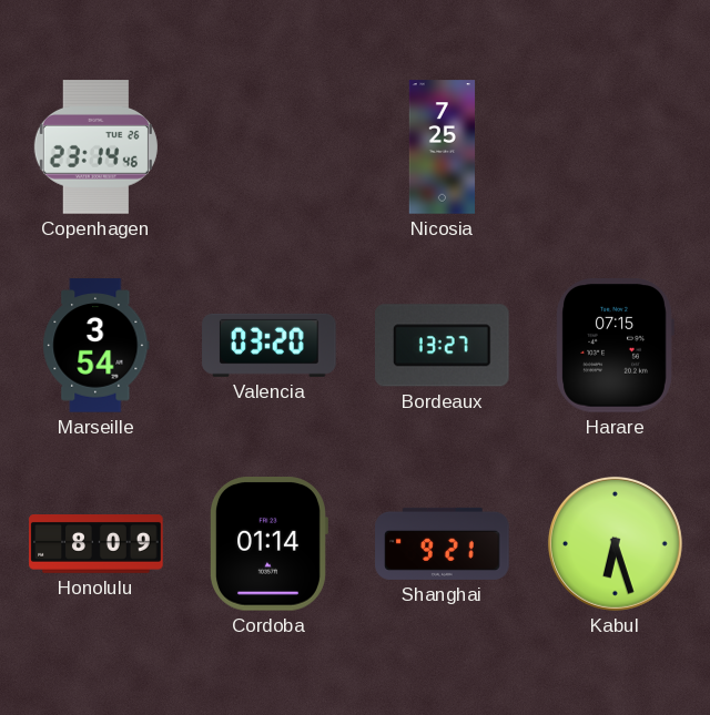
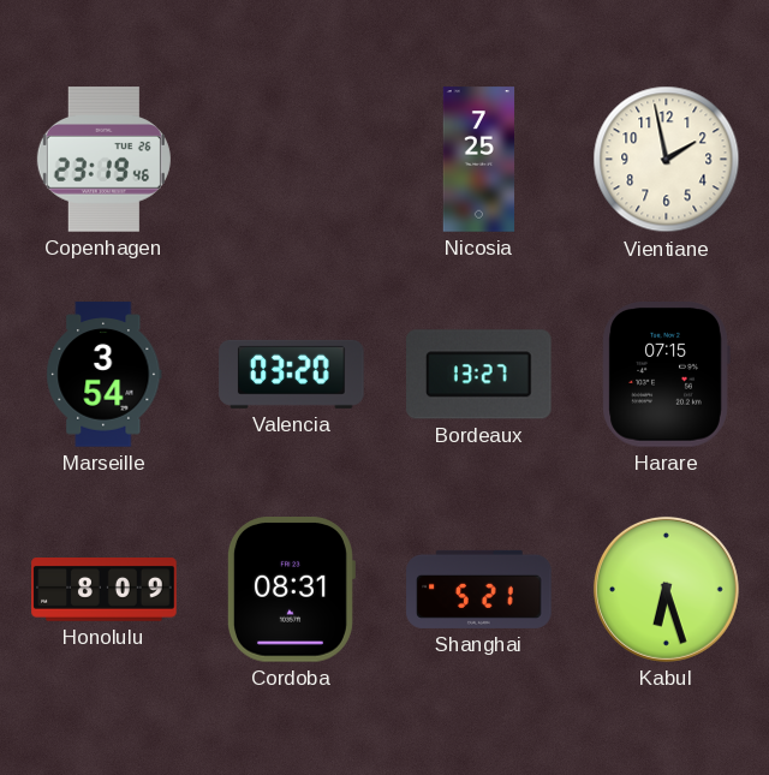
Copenhagen: 23:14 -> 23:19 (103, 160)
Vientiane: none -> 1:58 (667, 160)
Cordoba: 01:14 -> 08:31 (291, 590)
Shanghai: 9:21 -> 5:21 (479, 589)
